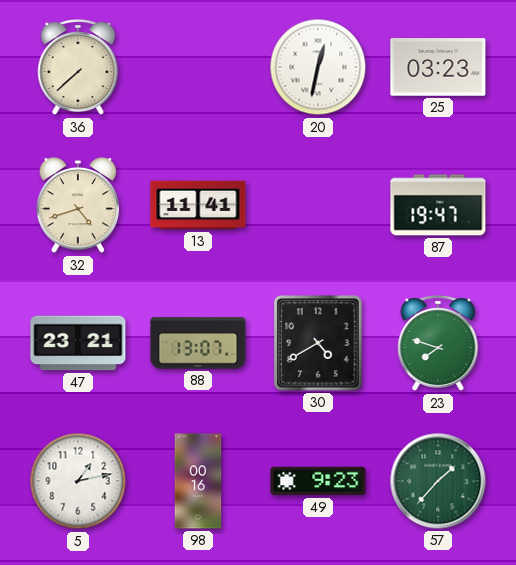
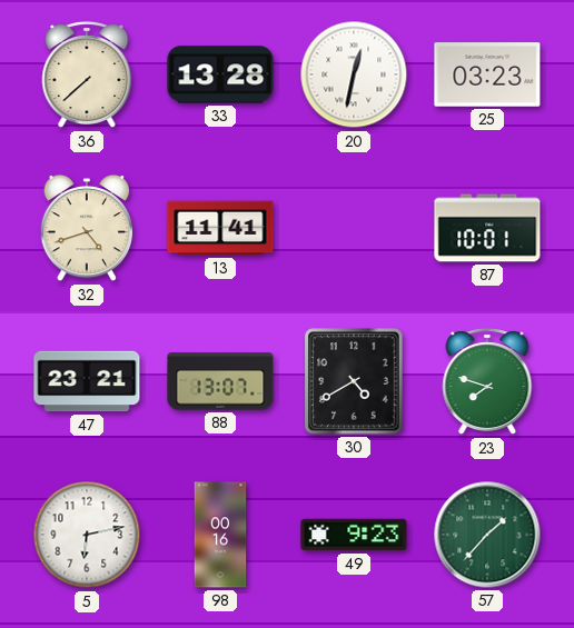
33: none -> 13:28 (220, 74)
87: 19:47 -> 10:01 (487, 228)
5: 1:13 -> 6:13 (87, 535)
